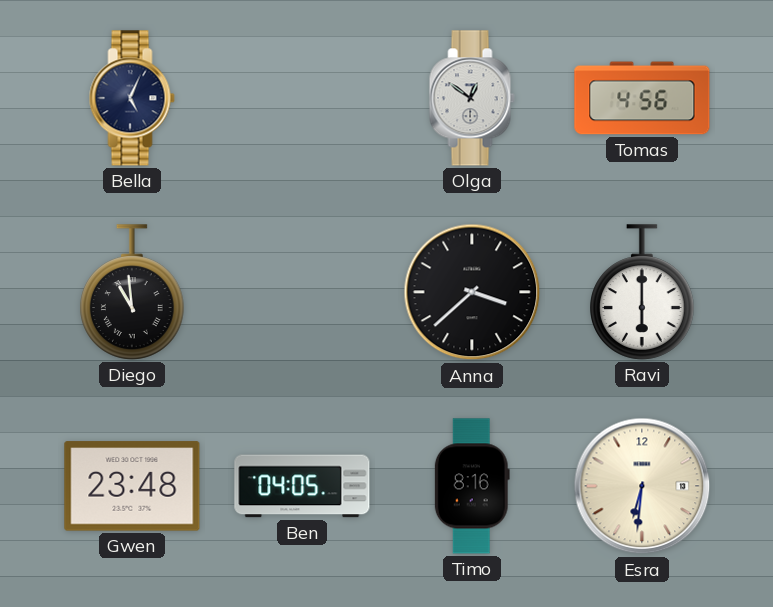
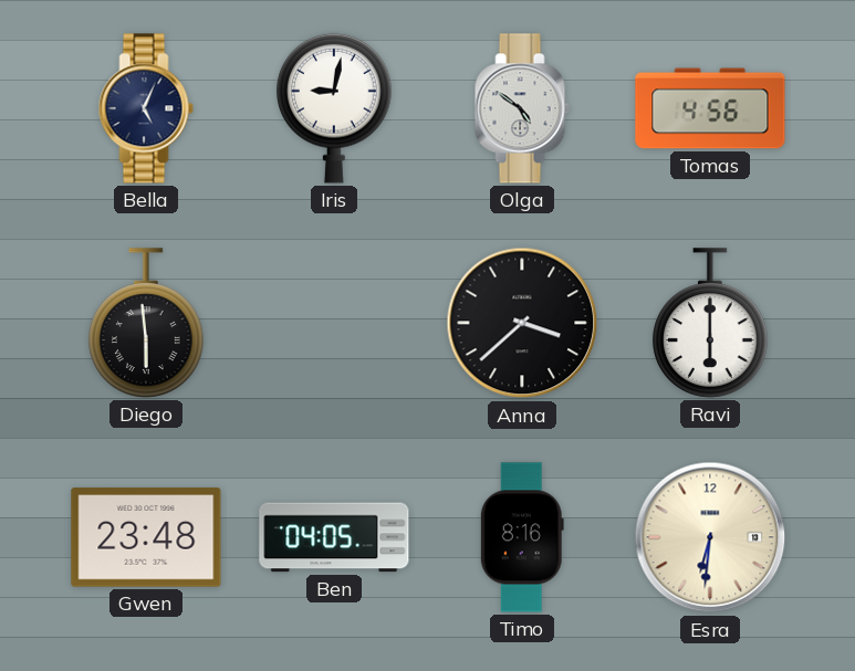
Iris: none -> 9:02 (334, 108)
Olga: 12:51 -> 4:51 (522, 108)
Diego: 10:59 -> 5:59 (146, 323)
